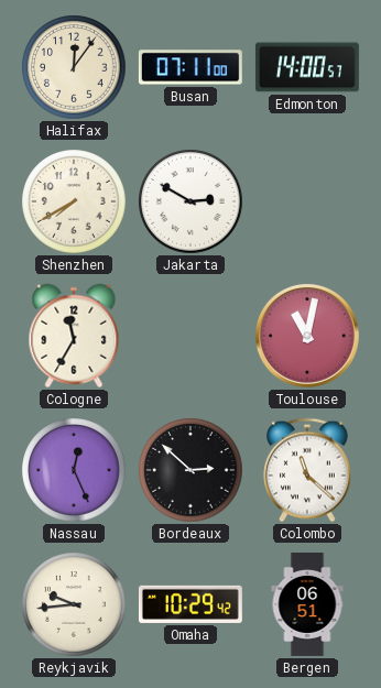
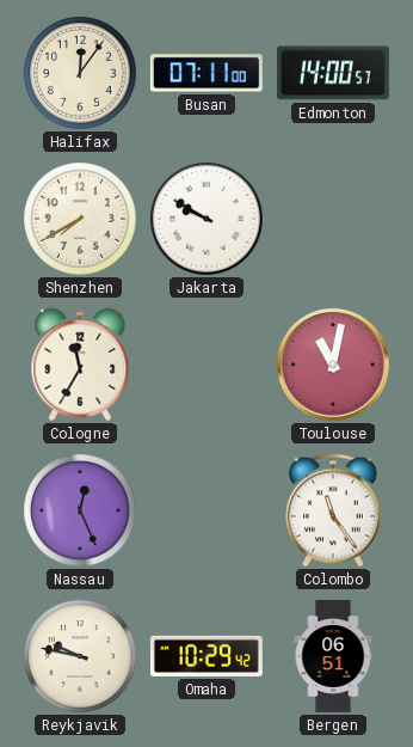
Jakarta: 2:50 -> 9:50 (207, 219)
Bordeaux: 2:52 -> none (190, 470)
Colombo: 11:22 -> 11:24 (333, 510)
Reykjavik: 9:44 -> 9:47 (80, 656)
